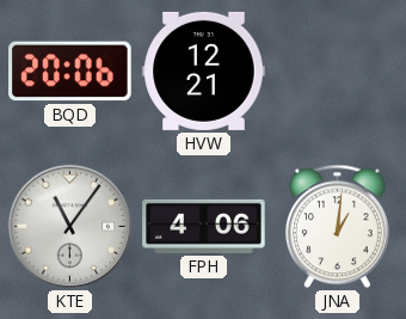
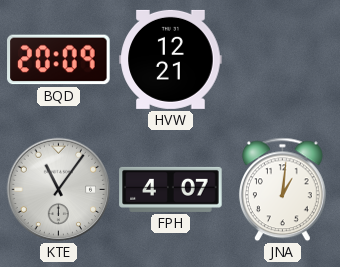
BQD: 20:06 -> 20:09 (59, 60)
FPH: 4:06 -> 4:07 (171, 189)
